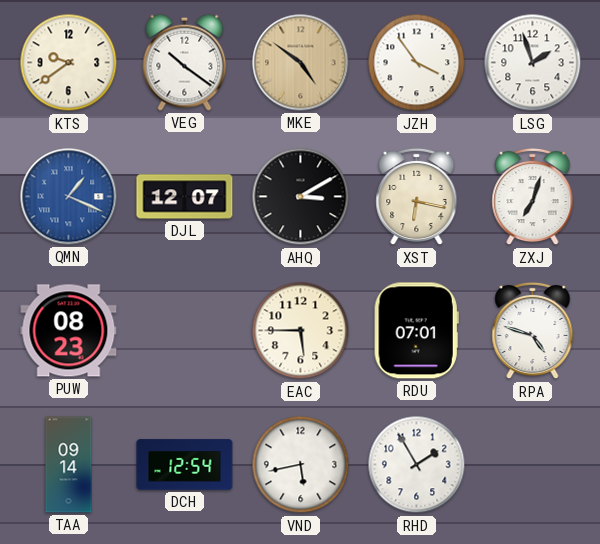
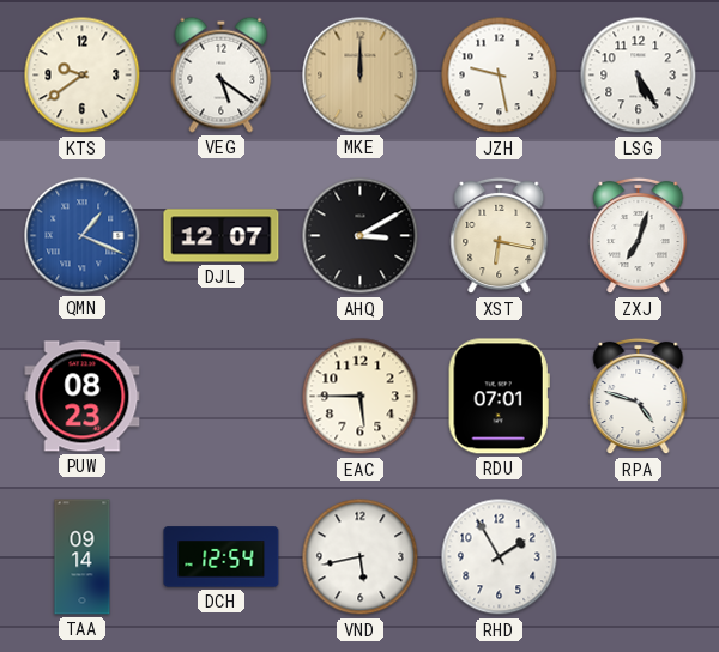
VEG: 10:21 -> 5:21 (222, 74)
MKE: 4:51 -> 12:00 (361, 76)
JZH: 3:54 -> 9:28 (500, 76)
LSG: 1:57 -> 5:25 (639, 76)
